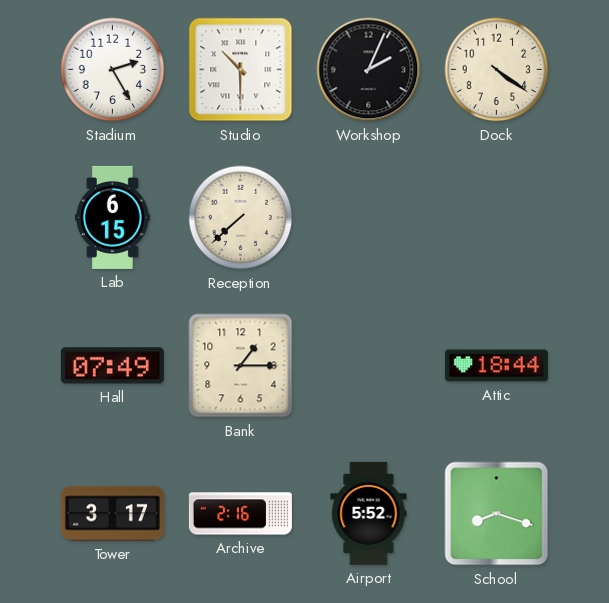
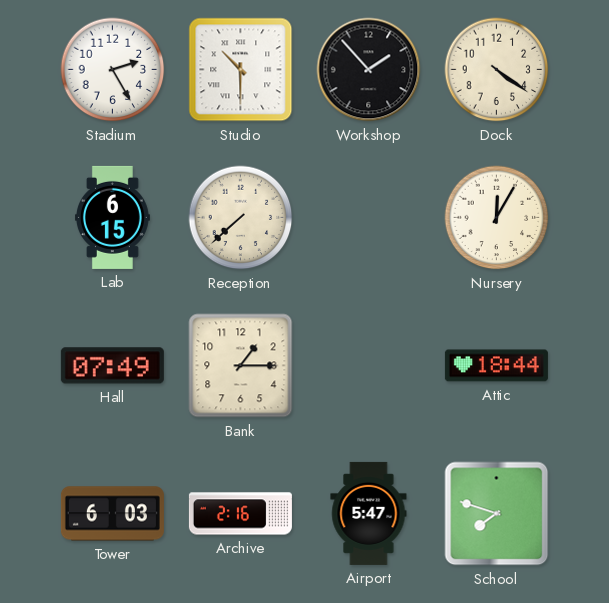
Workshop: 2:04 -> 1:53 (369, 70)
Nursery: none -> 12:05 (497, 218)
Tower: 3:17 -> 6:03 (112, 514)
Airport: 5:52 -> 5:47 (369, 513)
School: 8:18 -> 7:48 (497, 514)
